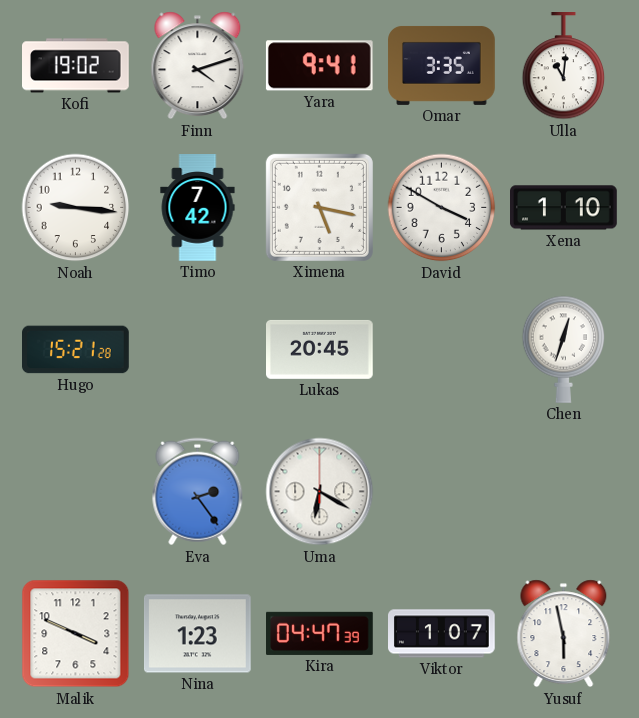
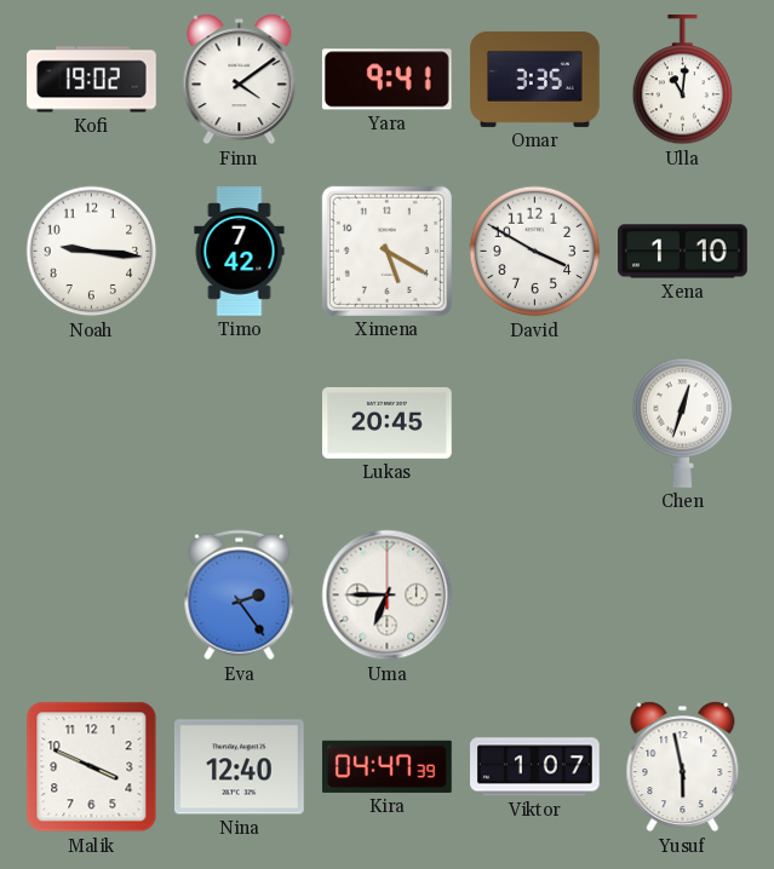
Finn: 4:12 -> 4:09 (240, 80)
Ximena: 5:17 -> 5:20 (386, 251)
Hugo: 15:21 -> none (76, 350)
Uma: 6:20 -> 6:45 (388, 595)
Nina: 1:23 -> 12:40 (240, 767)
